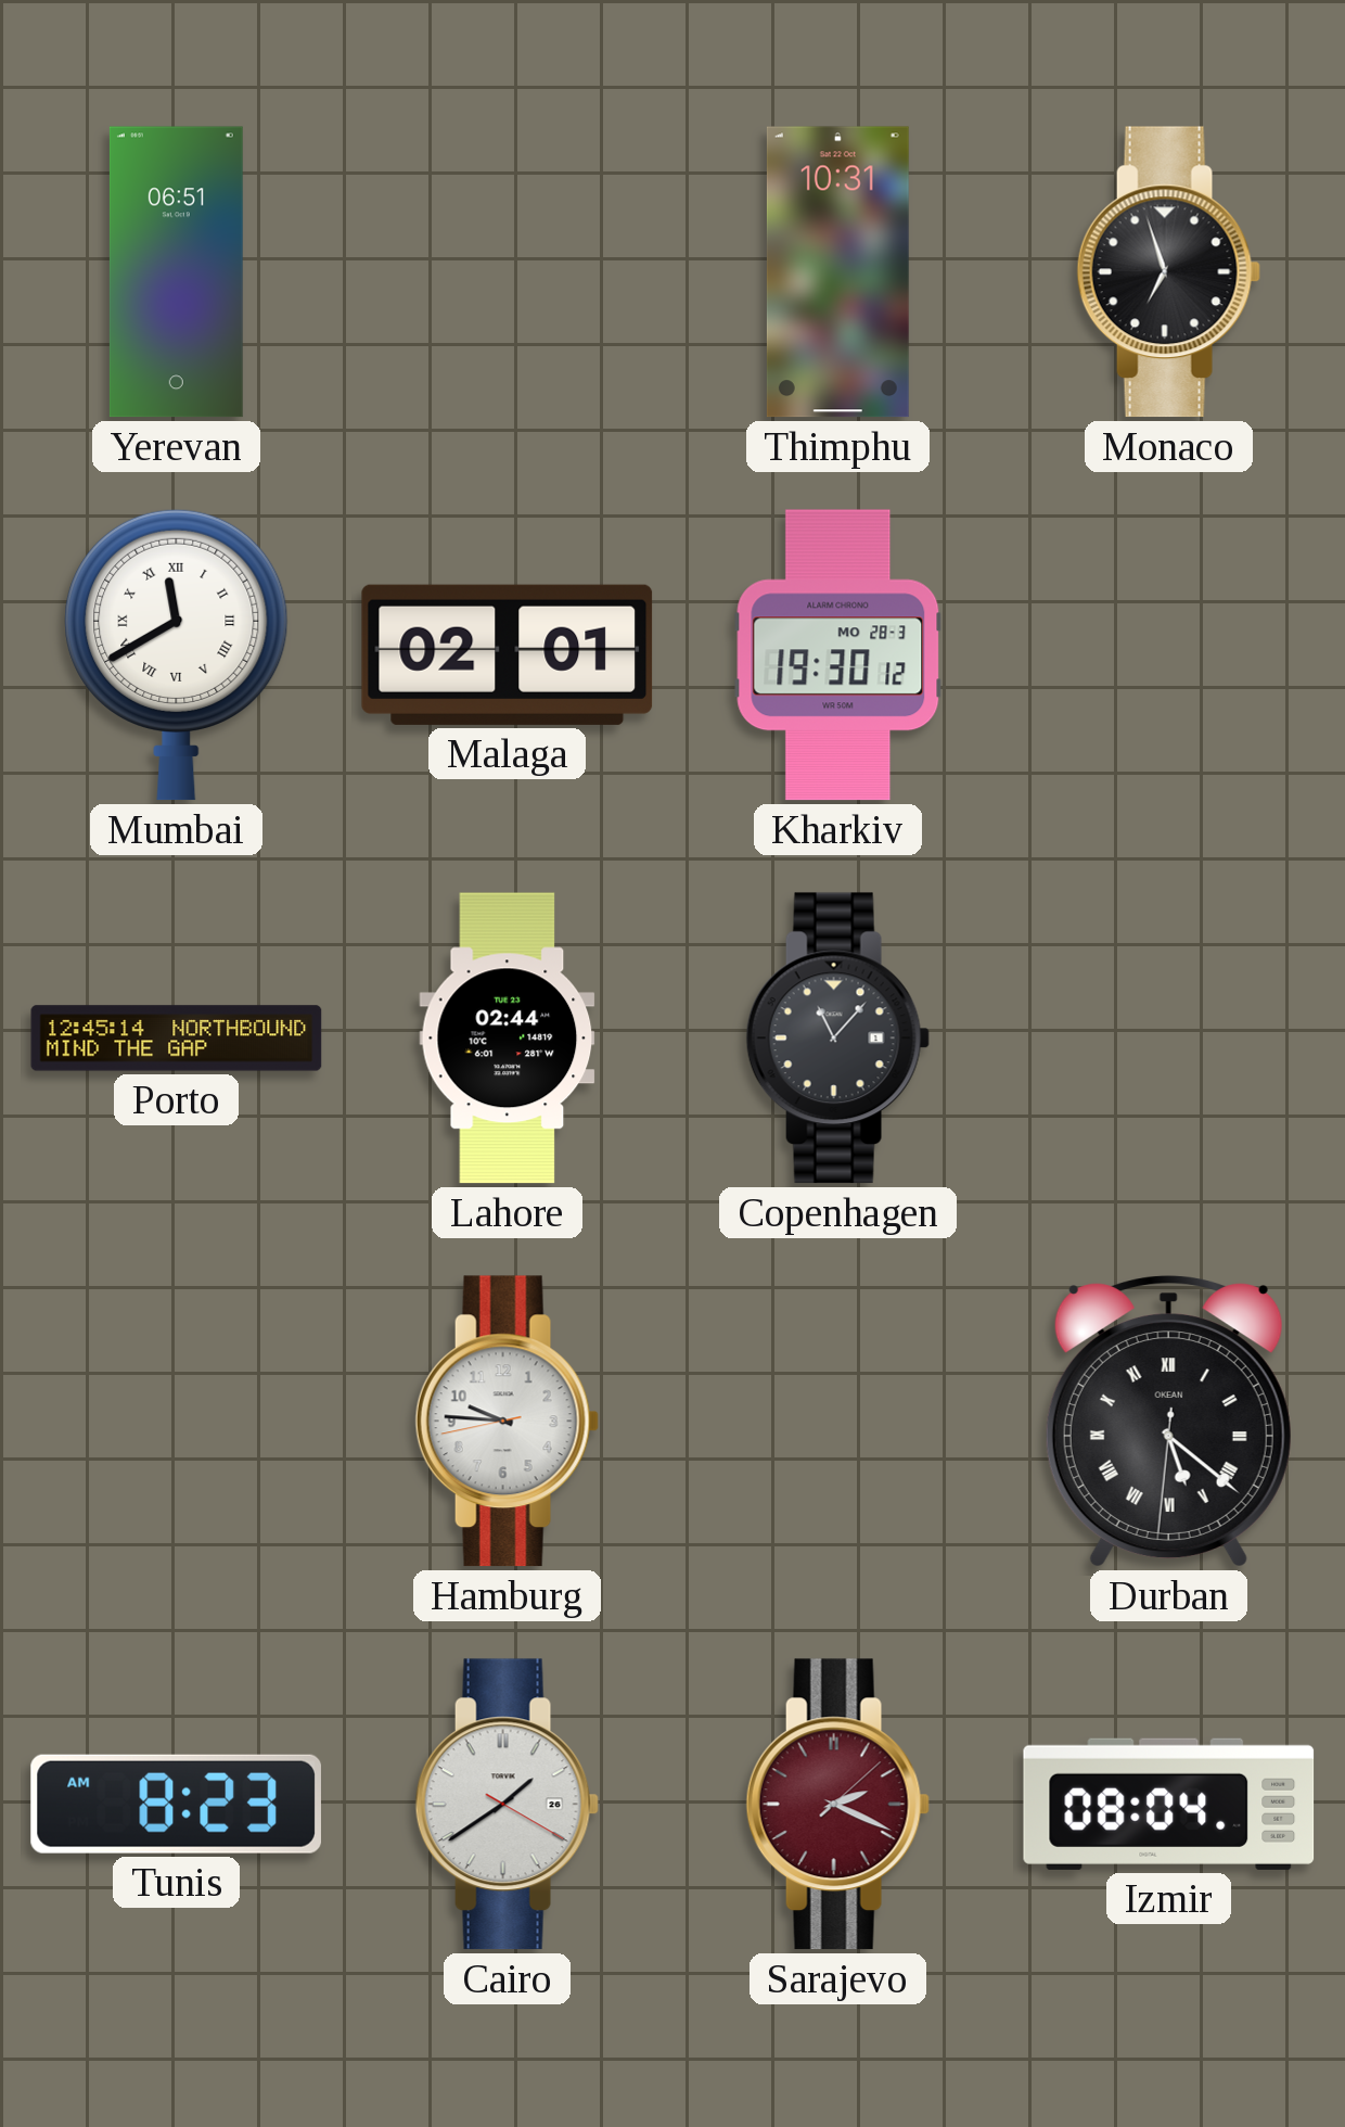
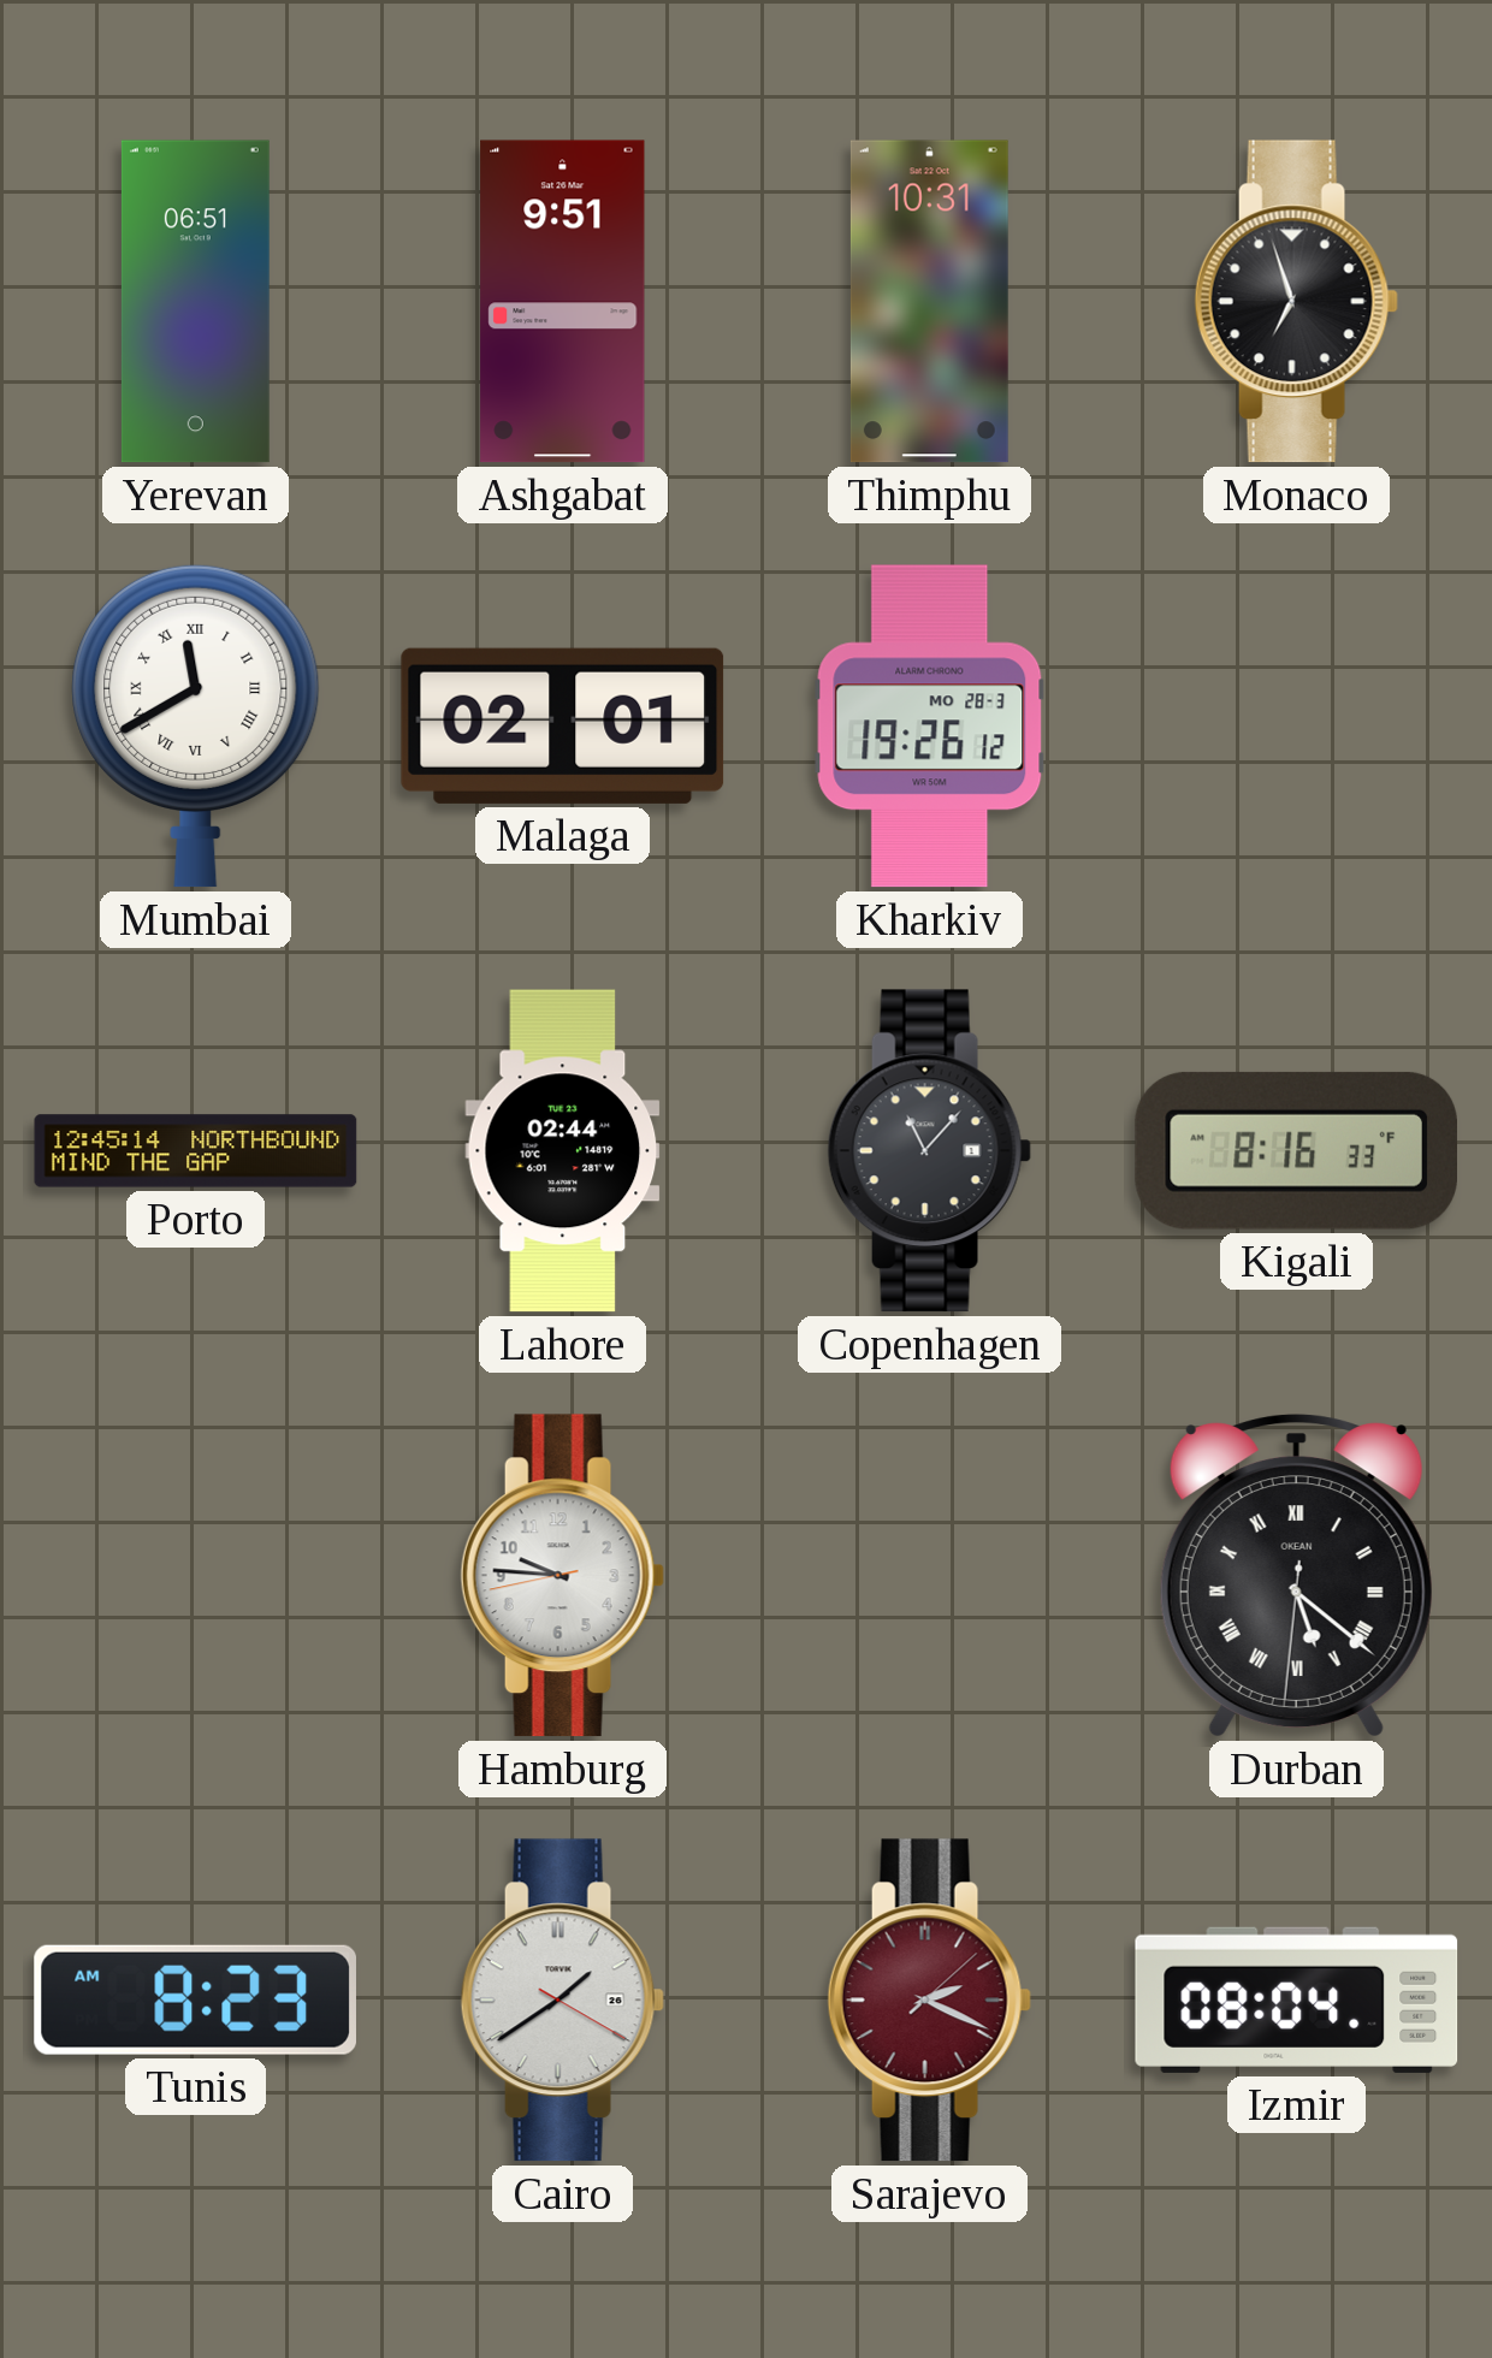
Ashgabat: none -> 9:51 (563, 302)
Kharkiv: 19:30 -> 19:26 (930, 727)
Kigali: none -> 8:16 (1296, 1150)
